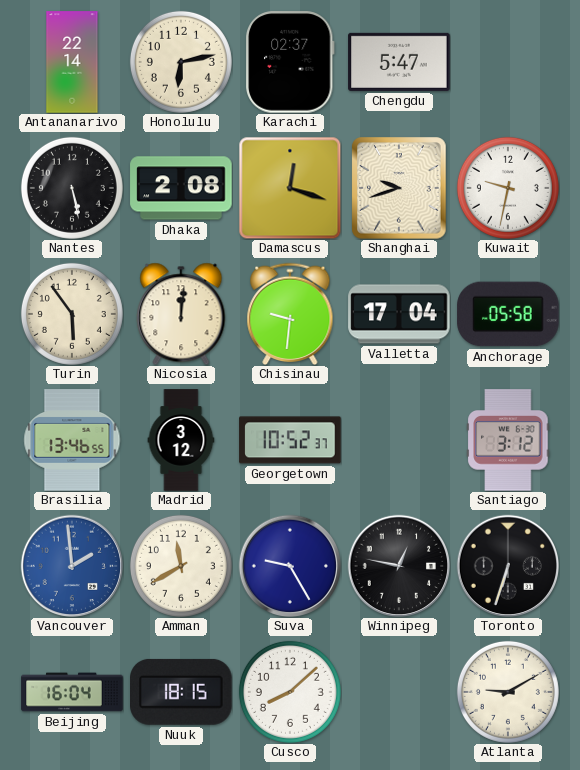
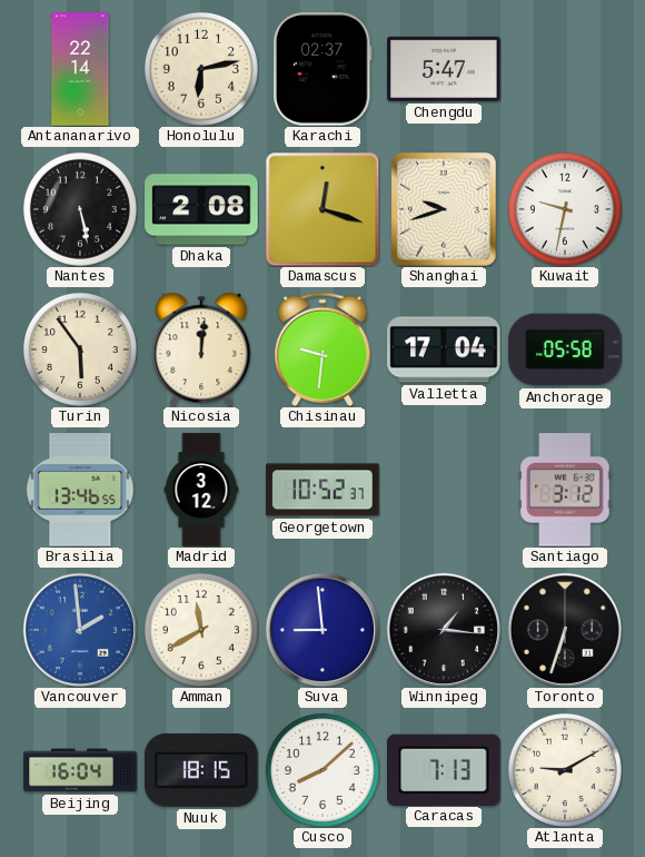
Suva: 9:25 -> 8:59 (321, 629)
Winnipeg: 12:47 -> 1:16 (443, 629)
Caracas: none -> 7:13 (445, 769)
